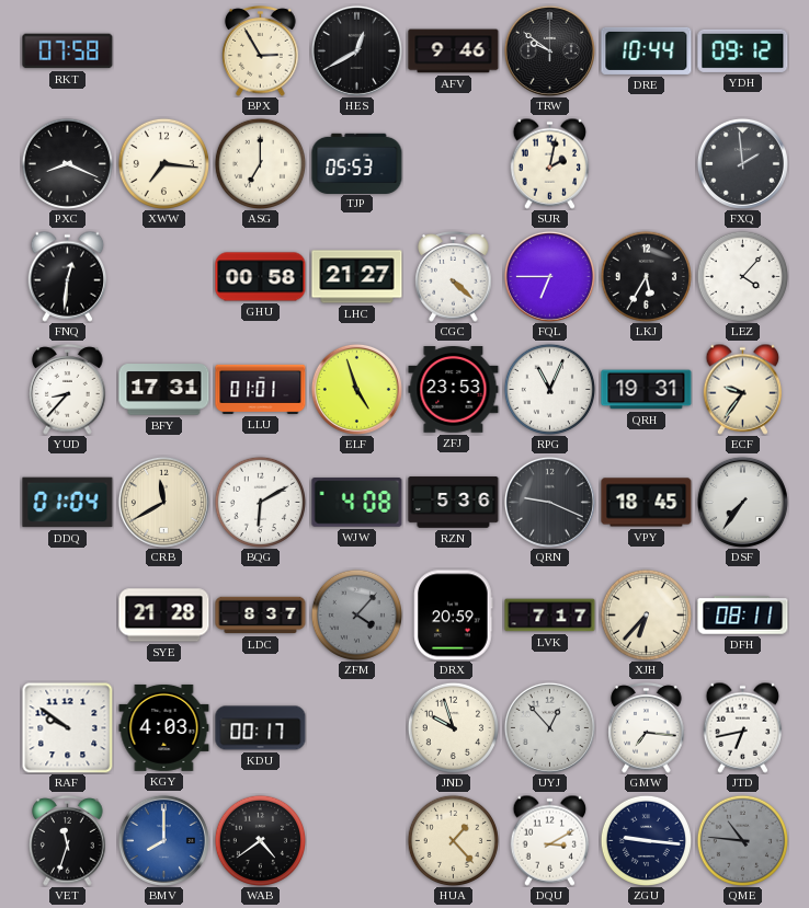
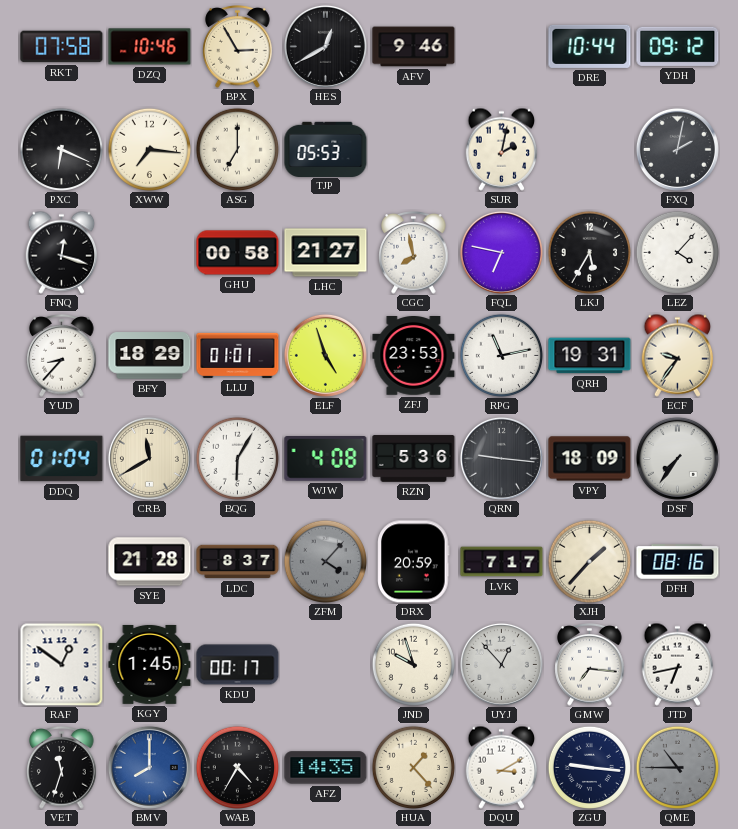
DZQ: none -> 10:46 (150, 47)
TRW: 9:51 -> none (549, 50)
PXC: 8:19 -> 6:19 (61, 149)
FXQ: 1:59 -> 2:02 (677, 149)
FNQ: 12:31 -> 12:18 (62, 252)
CGC: 4:22 -> 7:58 (414, 253)
FQL: 6:45 -> 6:47 (501, 252)
BFY: 17:31 -> 18:29 (150, 356)
RPG: 11:04 -> 11:13 (501, 355)
BQG: 6:10 -> 6:05 (237, 458)
QRN: 9:19 -> 9:16 (501, 458)
VPY: 18:45 -> 18:09 (590, 459)
XJH: 6:37 -> 1:37 (589, 561)
DFH: 08:11 -> 08:16 (678, 562)
RAF: 9:51 -> 12:51 (61, 665)
KGY: 4:03 -> 1:45 (150, 664)
WAB: 4:39 -> 4:35 (237, 767)
AFZ: none -> 14:35 (326, 768)
QME: 10:46 -> 10:45 (677, 767)
